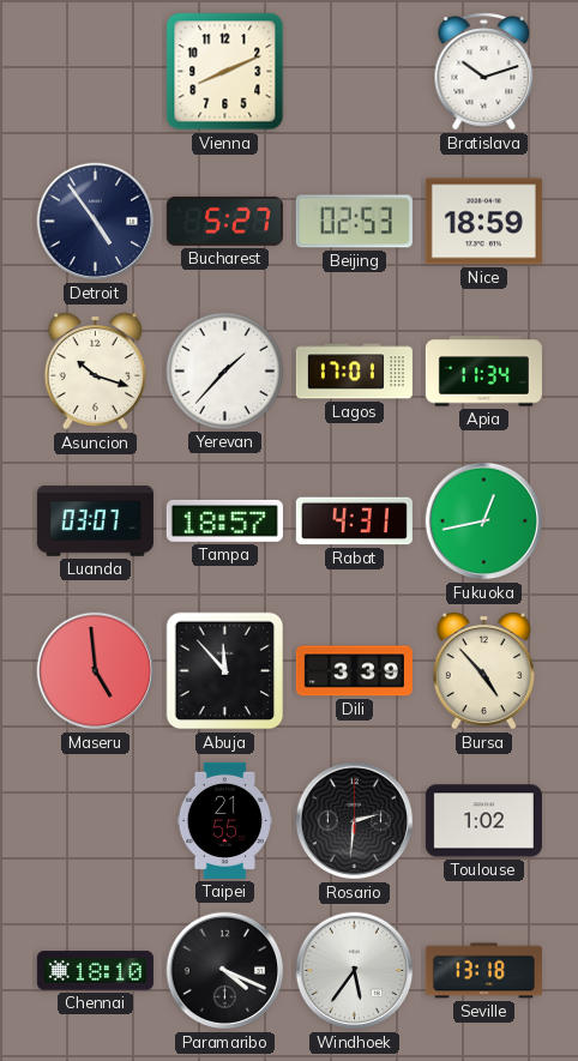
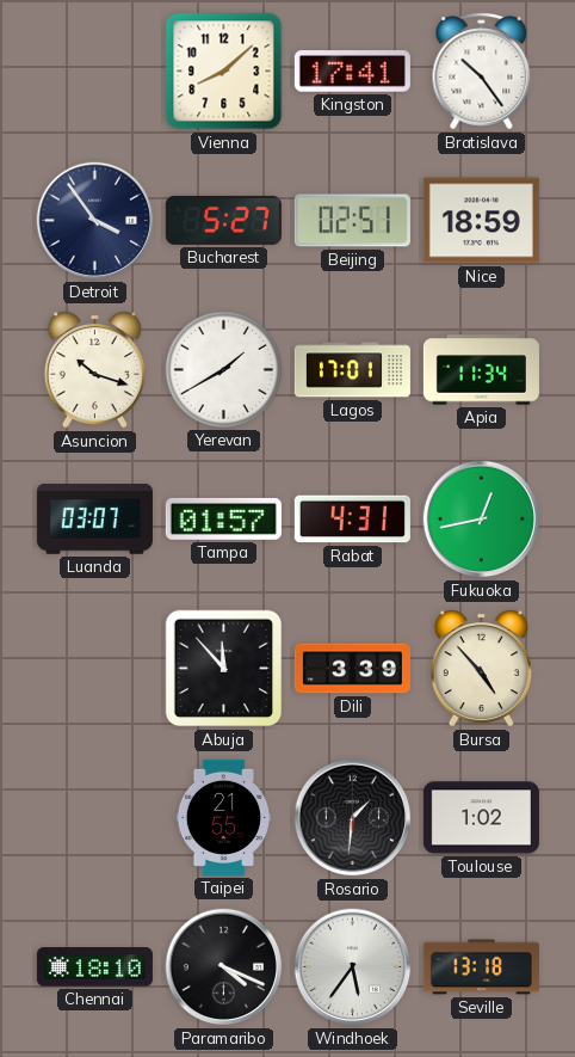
Vienna: 8:11 -> 8:08 (224, 72)
Kingston: none -> 17:41 (352, 72)
Bratislava: 10:12 -> 10:24 (482, 72)
Detroit: 4:54 -> 3:54 (95, 221)
Beijing: 02:53 -> 02:51 (352, 221)
Yerevan: 1:37 -> 1:40 (223, 369)
Tampa: 18:57 -> 01:57 (223, 518)
Maseru: 4:59 -> none (96, 671)
Rosario: 2:31 -> 1:31 (353, 818)
